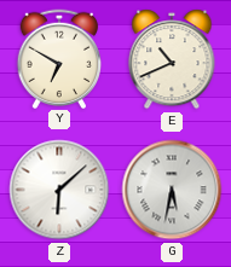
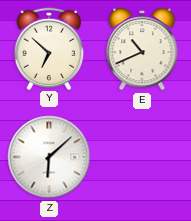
Y: 6:50 -> 6:52 (48, 48)
G: 5:32 -> none (172, 190)
